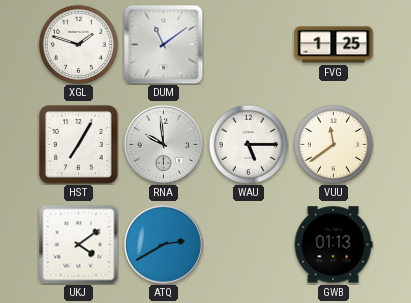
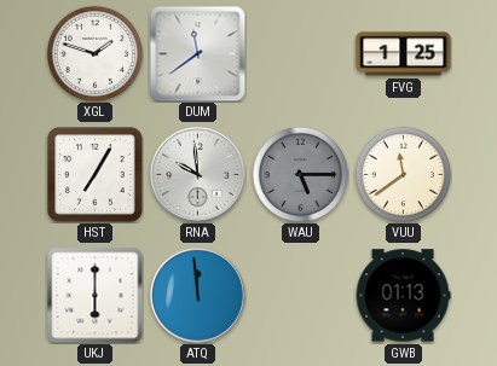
DUM: 11:09 -> 11:39 (197, 53)
WAU dial: white -> grey (300, 174)
UKJ: 4:09 -> 6:00 (96, 296)
ATQ: 2:40 -> 11:59 (197, 295)
